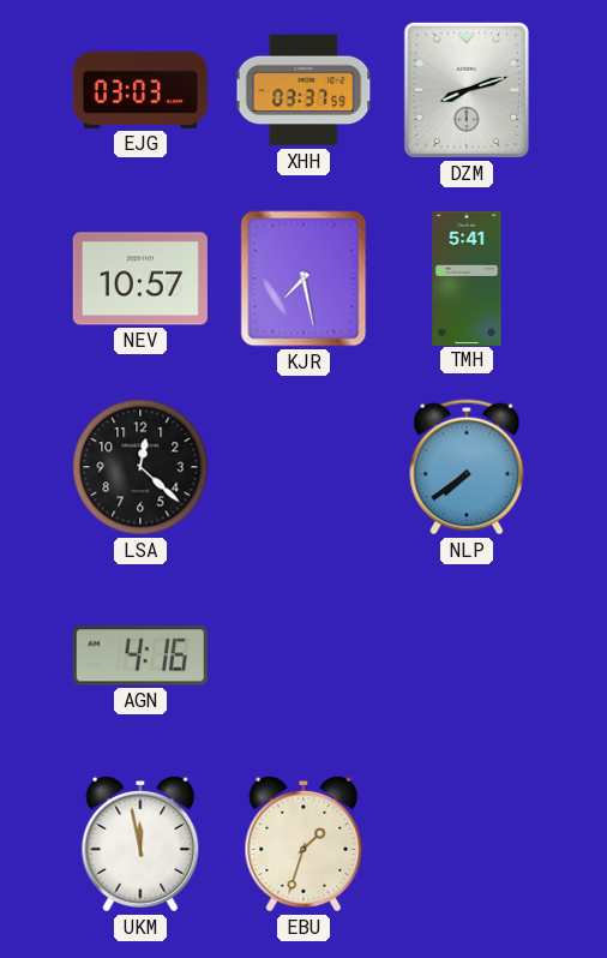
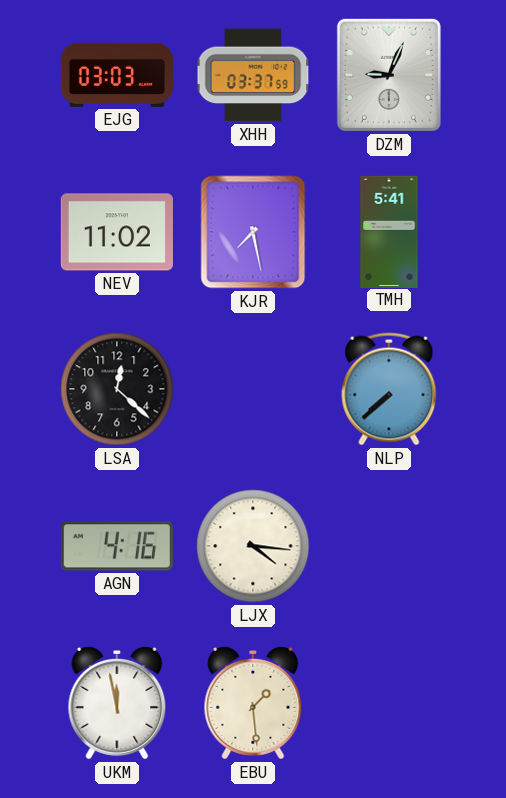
DZM: 8:12 -> 9:04 (389, 75)
NEV: 10:57 -> 11:02 (117, 232)
NLP: 7:39 -> 7:38 (389, 389)
LJX: none -> 4:16 (253, 546)
EBU: 1:33 -> 1:29 (253, 703)
